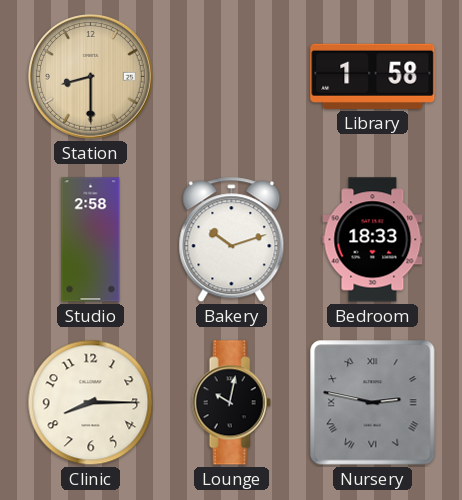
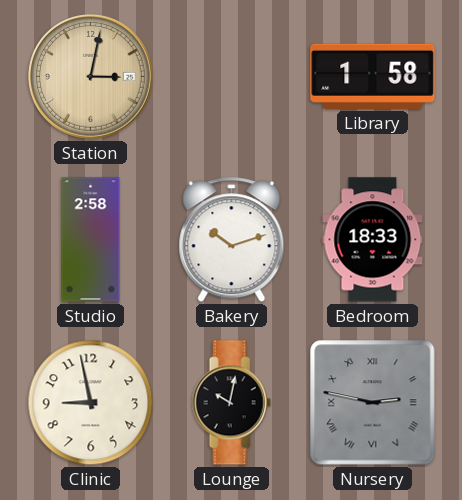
Station: 8:30 -> 3:02 (91, 77)
Clinic: 8:15 -> 8:58 (91, 403)
